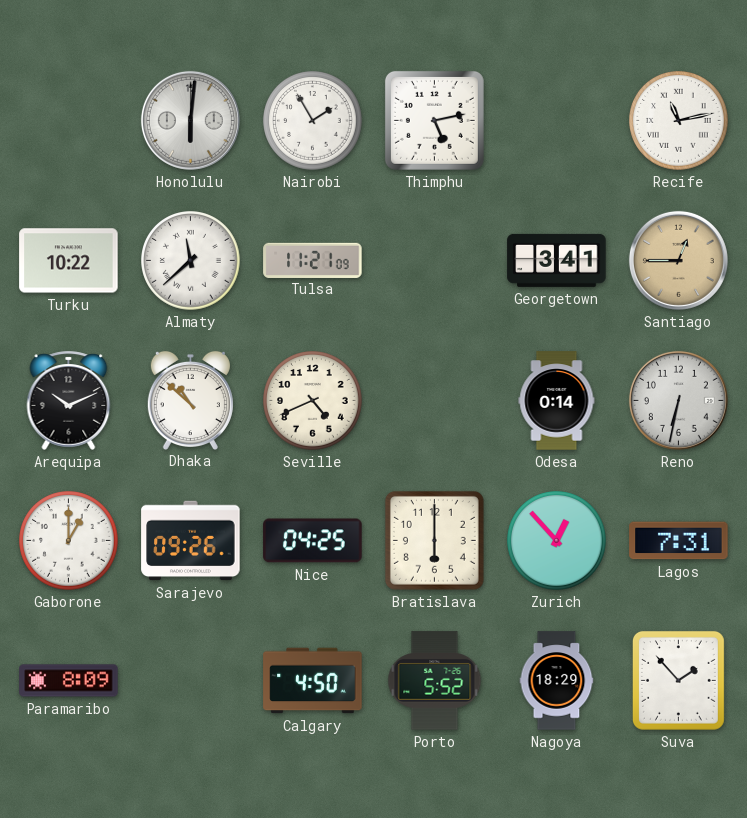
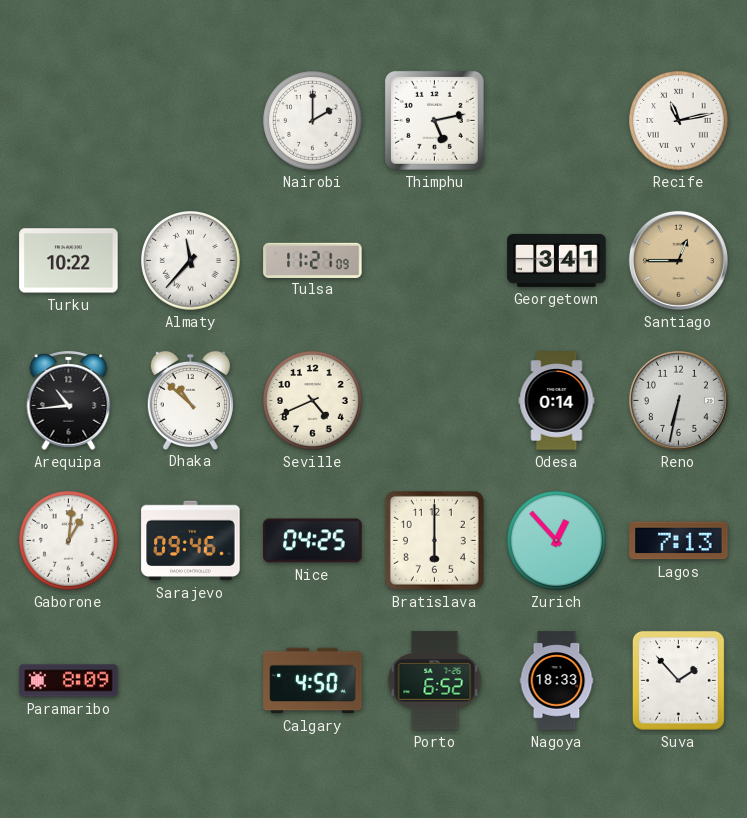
Honolulu: 6:01 -> none (190, 120)
Nairobi: 1:55 -> 2:00 (313, 121)
Almaty: 11:38 -> 11:37 (191, 261)
Arequipa: 10:11 -> 10:44 (69, 400)
Gaborone: 1:00 -> 1:01 (69, 541)
Sarajevo: 09:26 -> 09:46 (191, 541)
Lagos: 7:31 -> 7:13 (679, 541)
Porto: 5:52 -> 6:52 (435, 681)
Nagoya: 18:29 -> 18:33 (557, 681)
